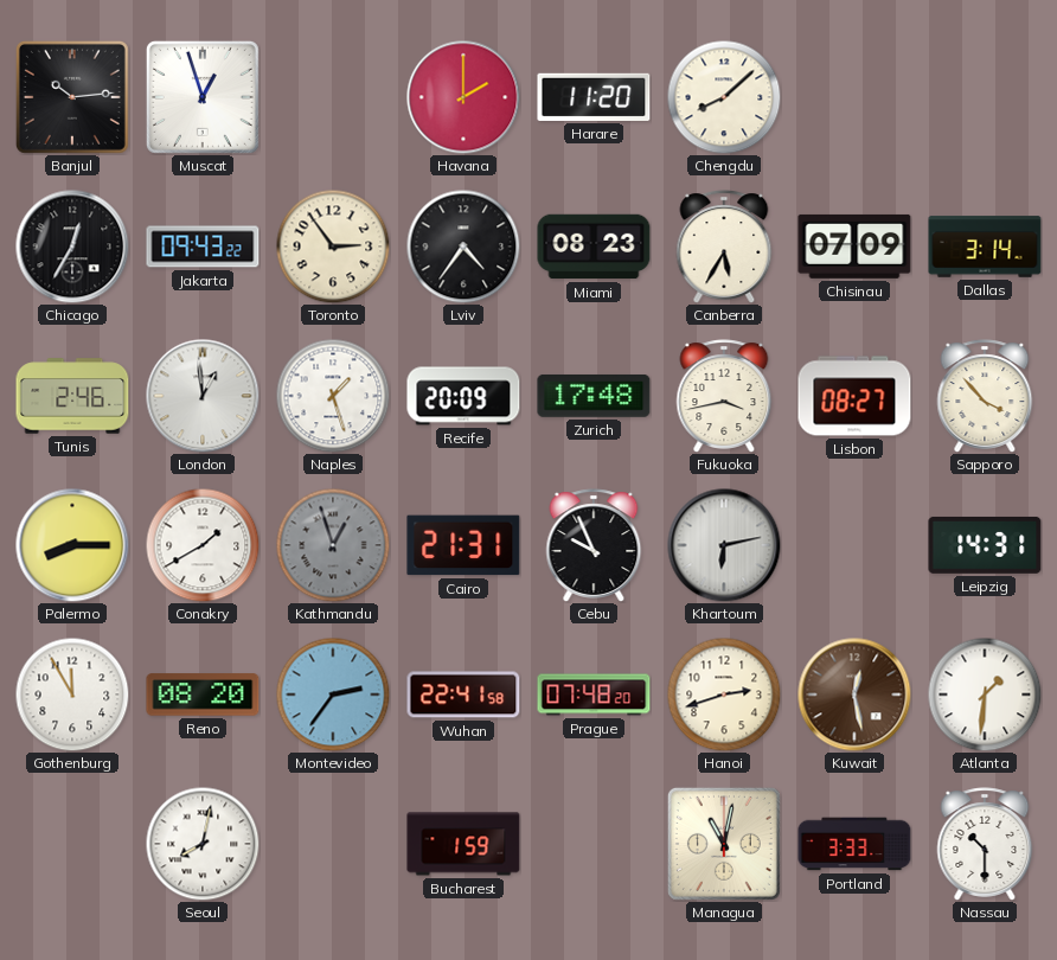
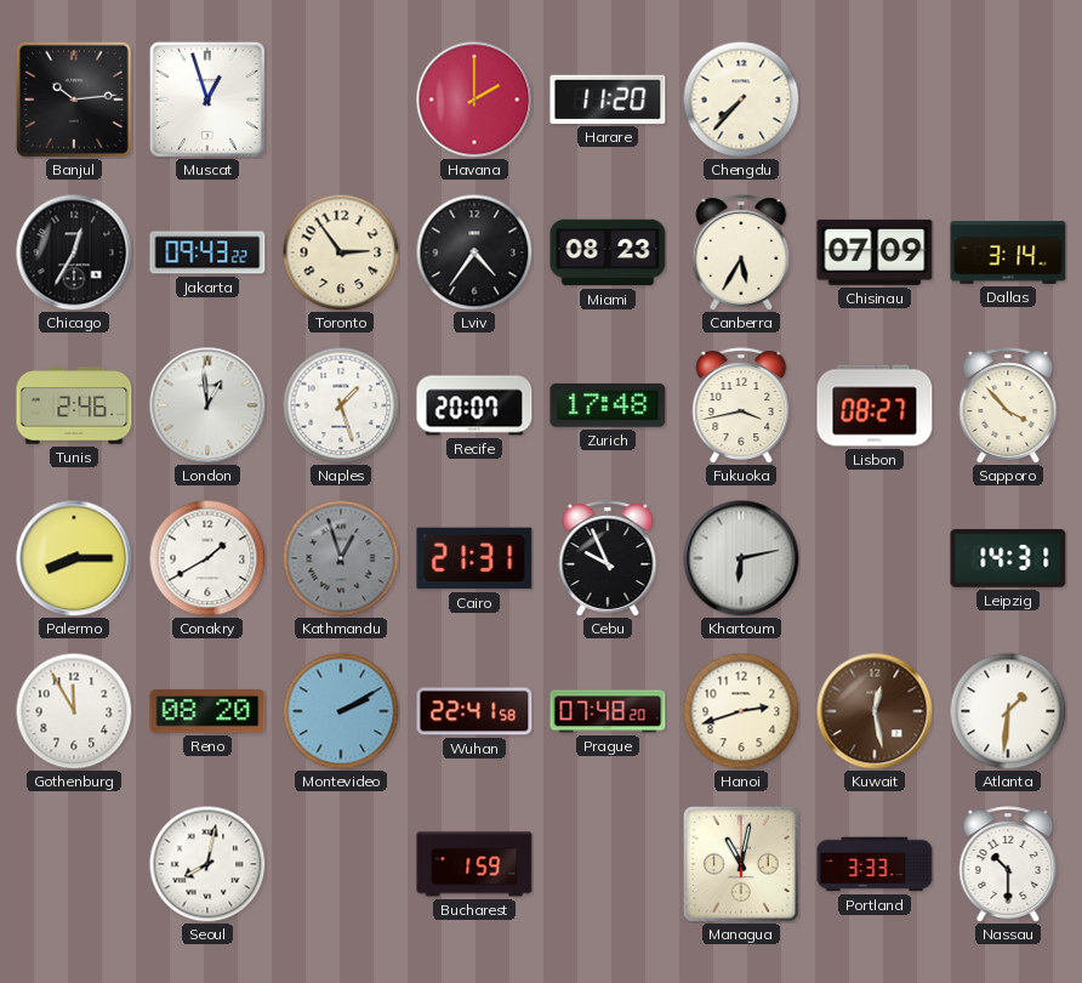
Chengdu: 8:08 -> 7:37 (741, 100)
Recife: 20:09 -> 20:07 (474, 405)
Montevideo: 2:36 -> 2:10 (341, 711)
